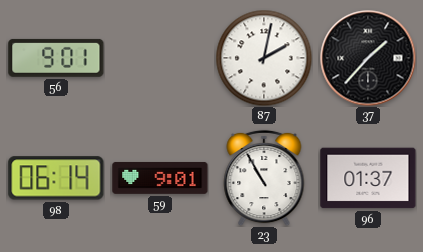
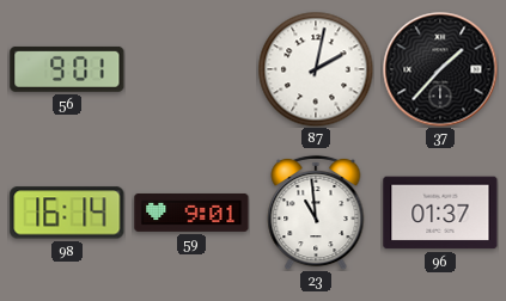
98: 06:14 -> 16:14 (67, 213)
23: 10:55 -> 10:59 (316, 213)
